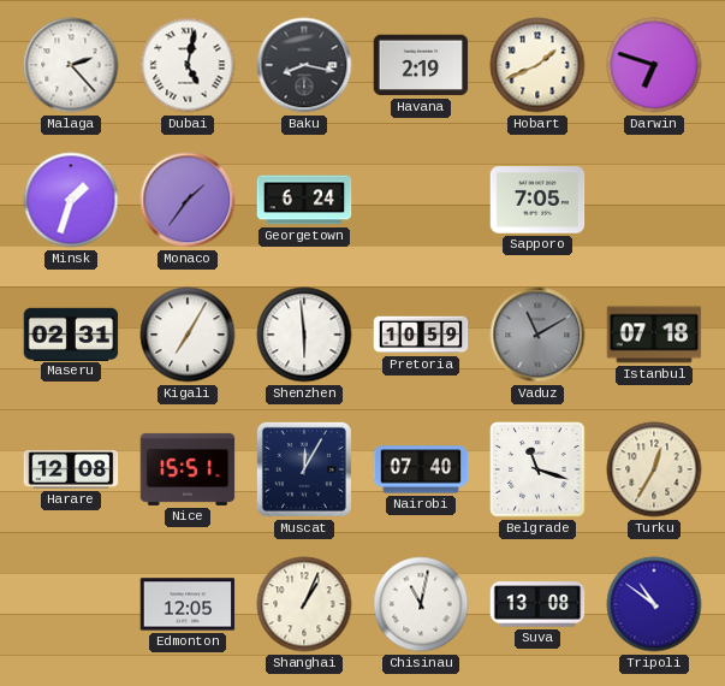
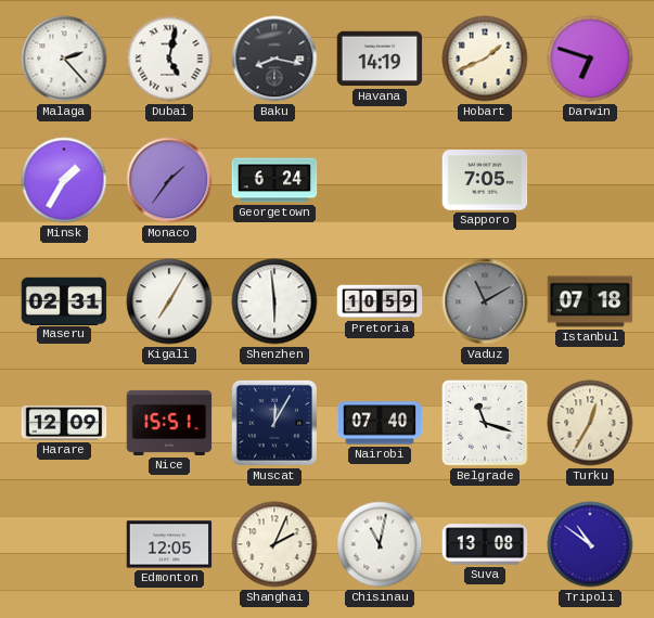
Havana: 2:19 -> 14:19 (380, 59)
Minsk: 1:33 -> 1:35 (64, 180)
Harare: 12:08 -> 12:09 (64, 424)
Shanghai: 1:04 -> 2:04 (274, 544)
